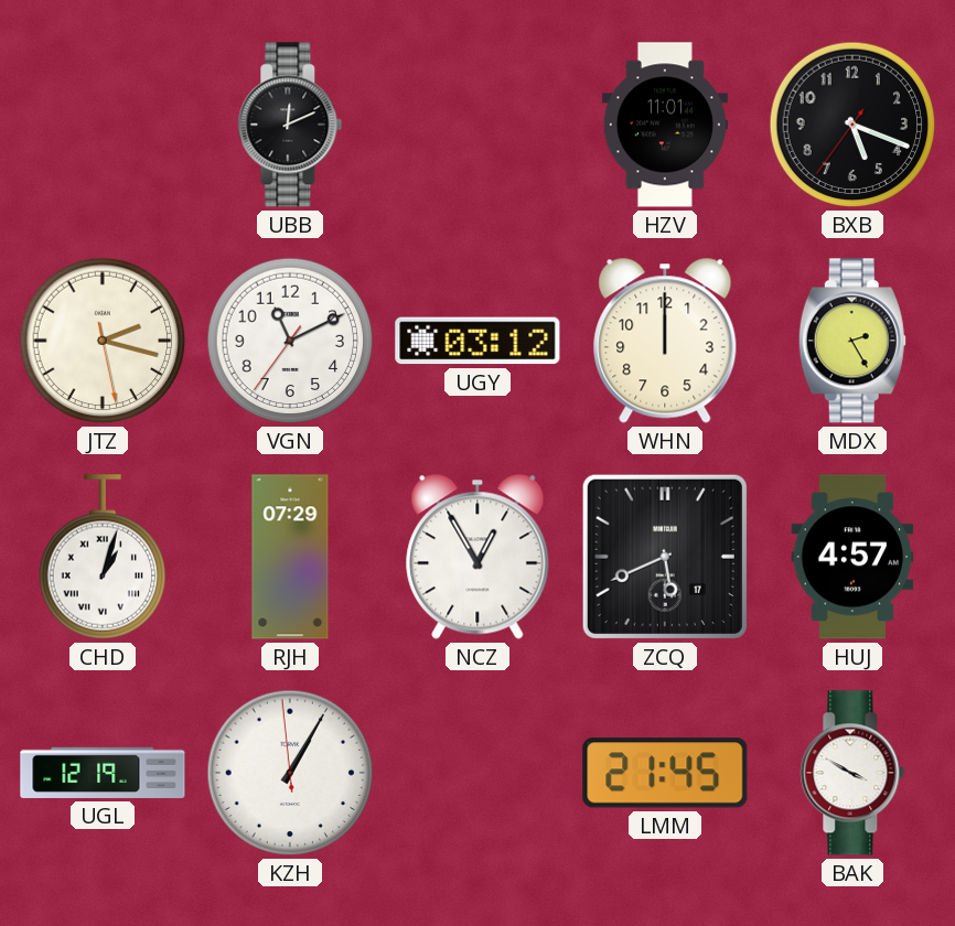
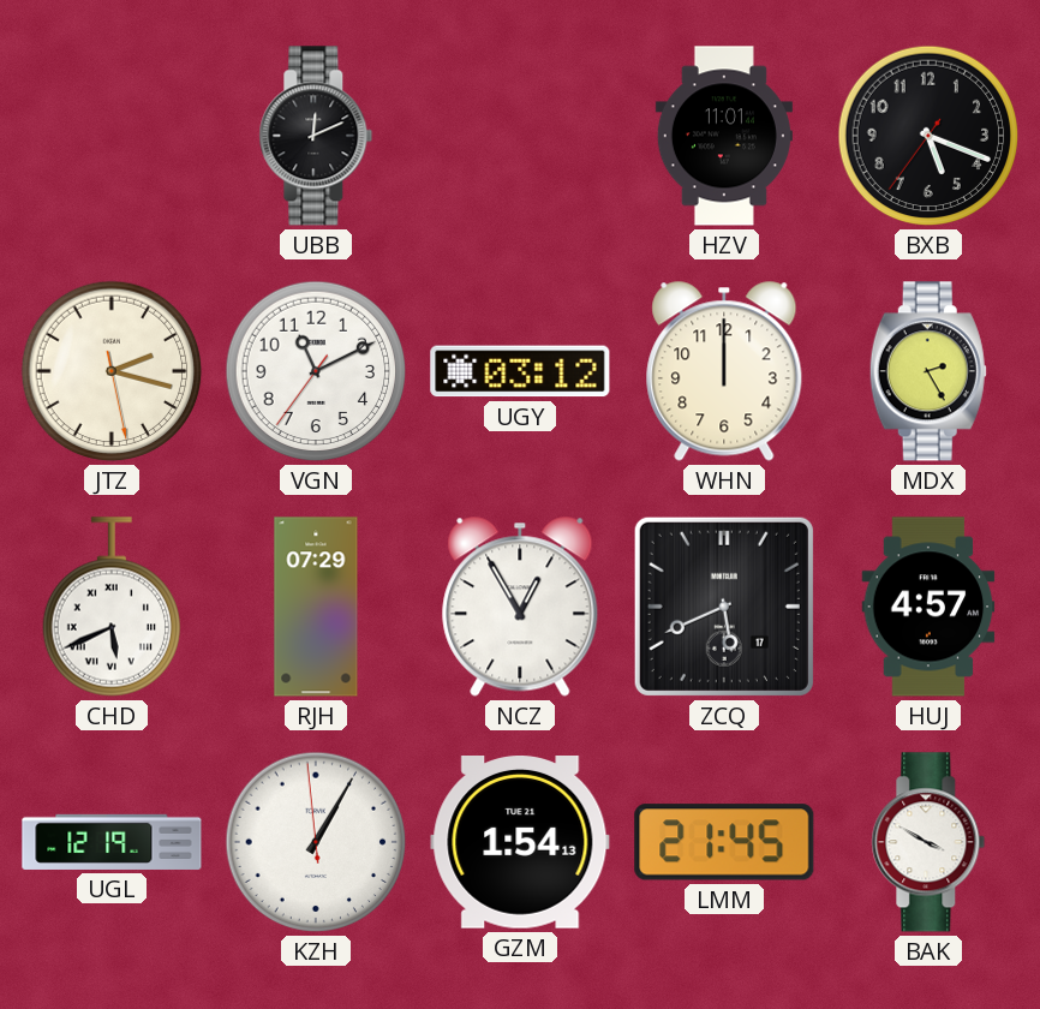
CHD: 1:03 -> 5:41 (110, 607)
GZM: none -> 1:54 (520, 843)
